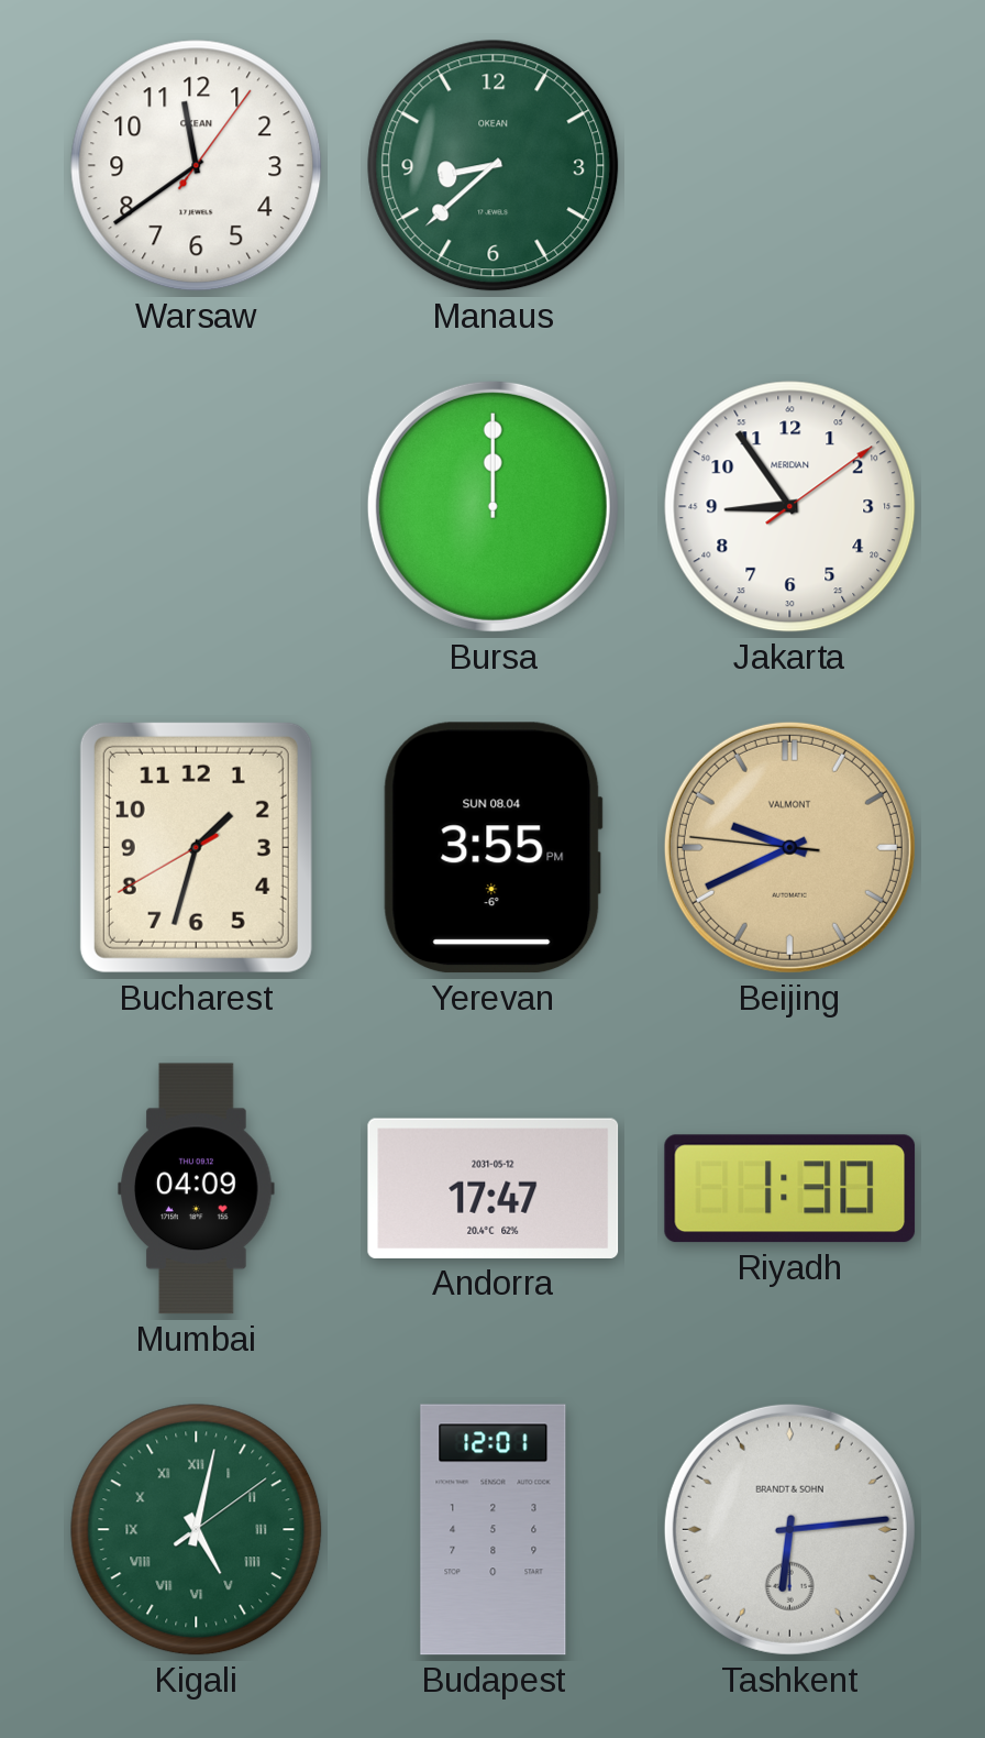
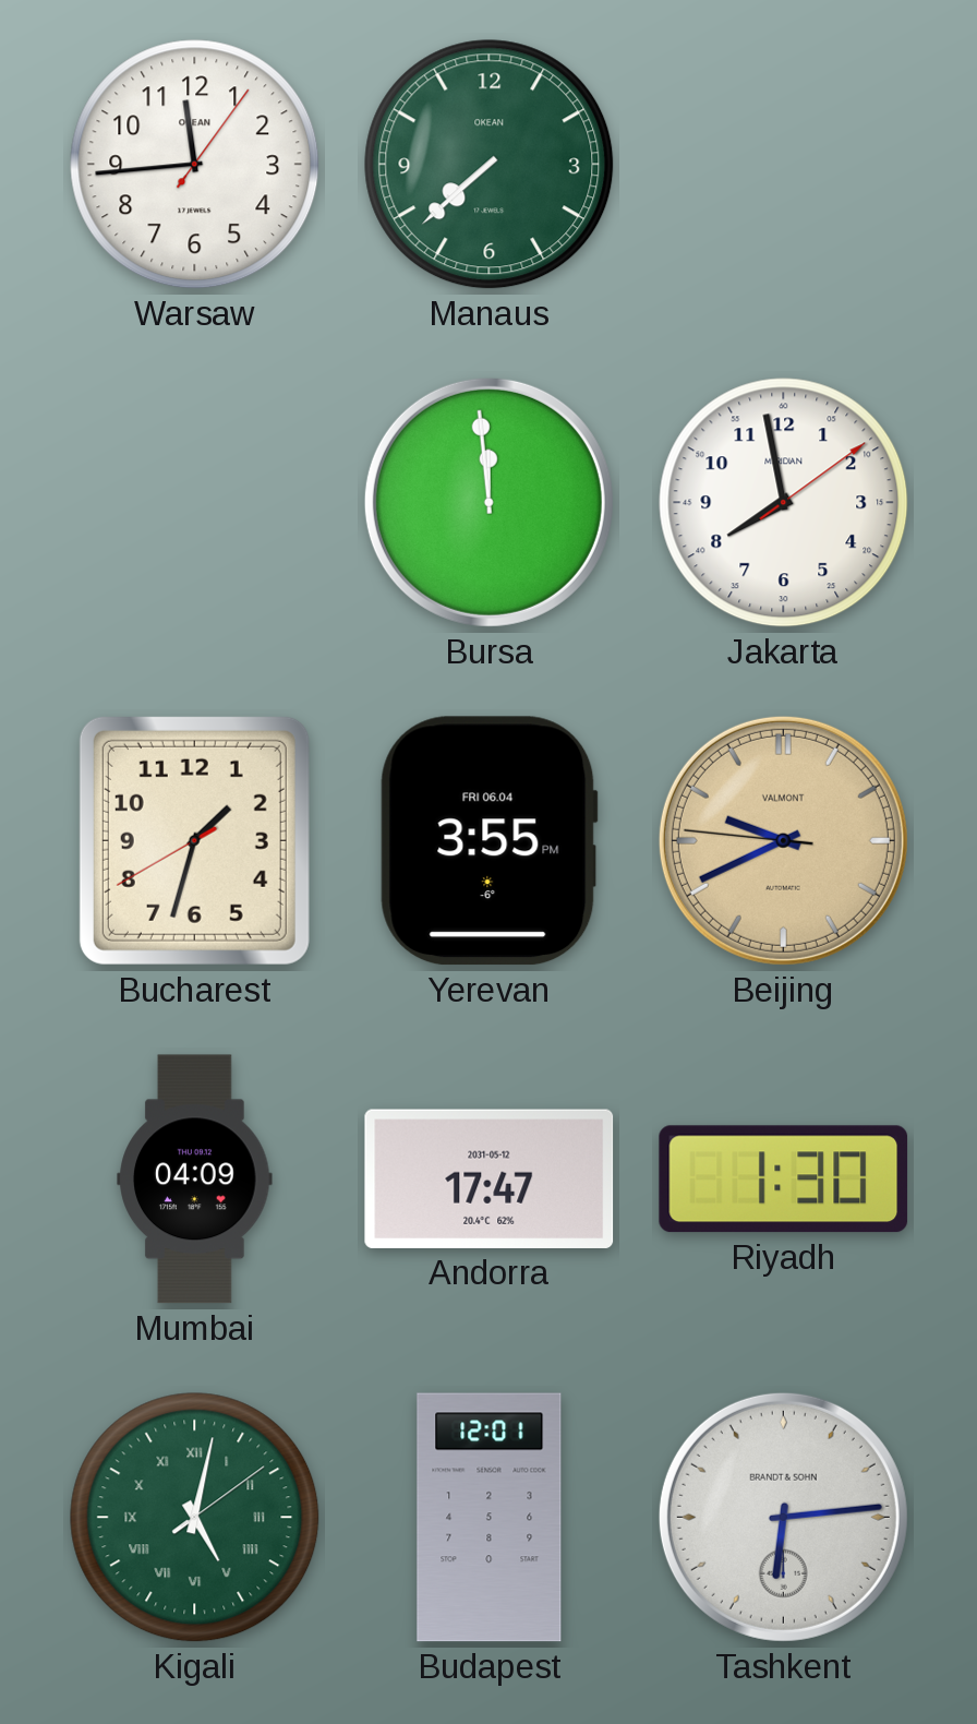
Warsaw: 11:39 -> 11:44 (195, 165)
Manaus: 8:38 -> 7:38 (490, 165)
Bursa: 12:00 -> 11:59 (489, 502)
Jakarta: 8:54 -> 7:58 (784, 503)
Yerevan date: SUN 08.04 -> FRI 06.04 (489, 841)
